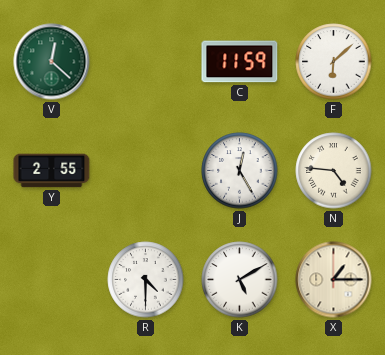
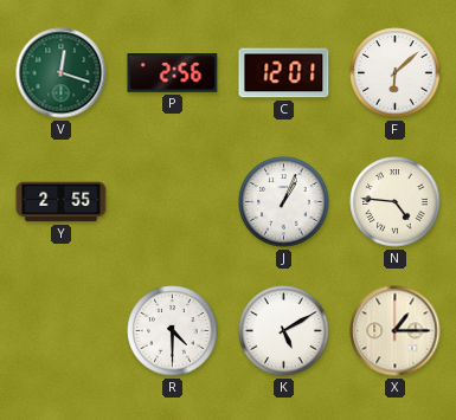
V: 12:22 -> 12:18 (62, 73)
P: none -> 2:56 (173, 73)
C: 11:59 -> 12:01 (284, 73)
J: 12:25 -> 1:04 (284, 202)
